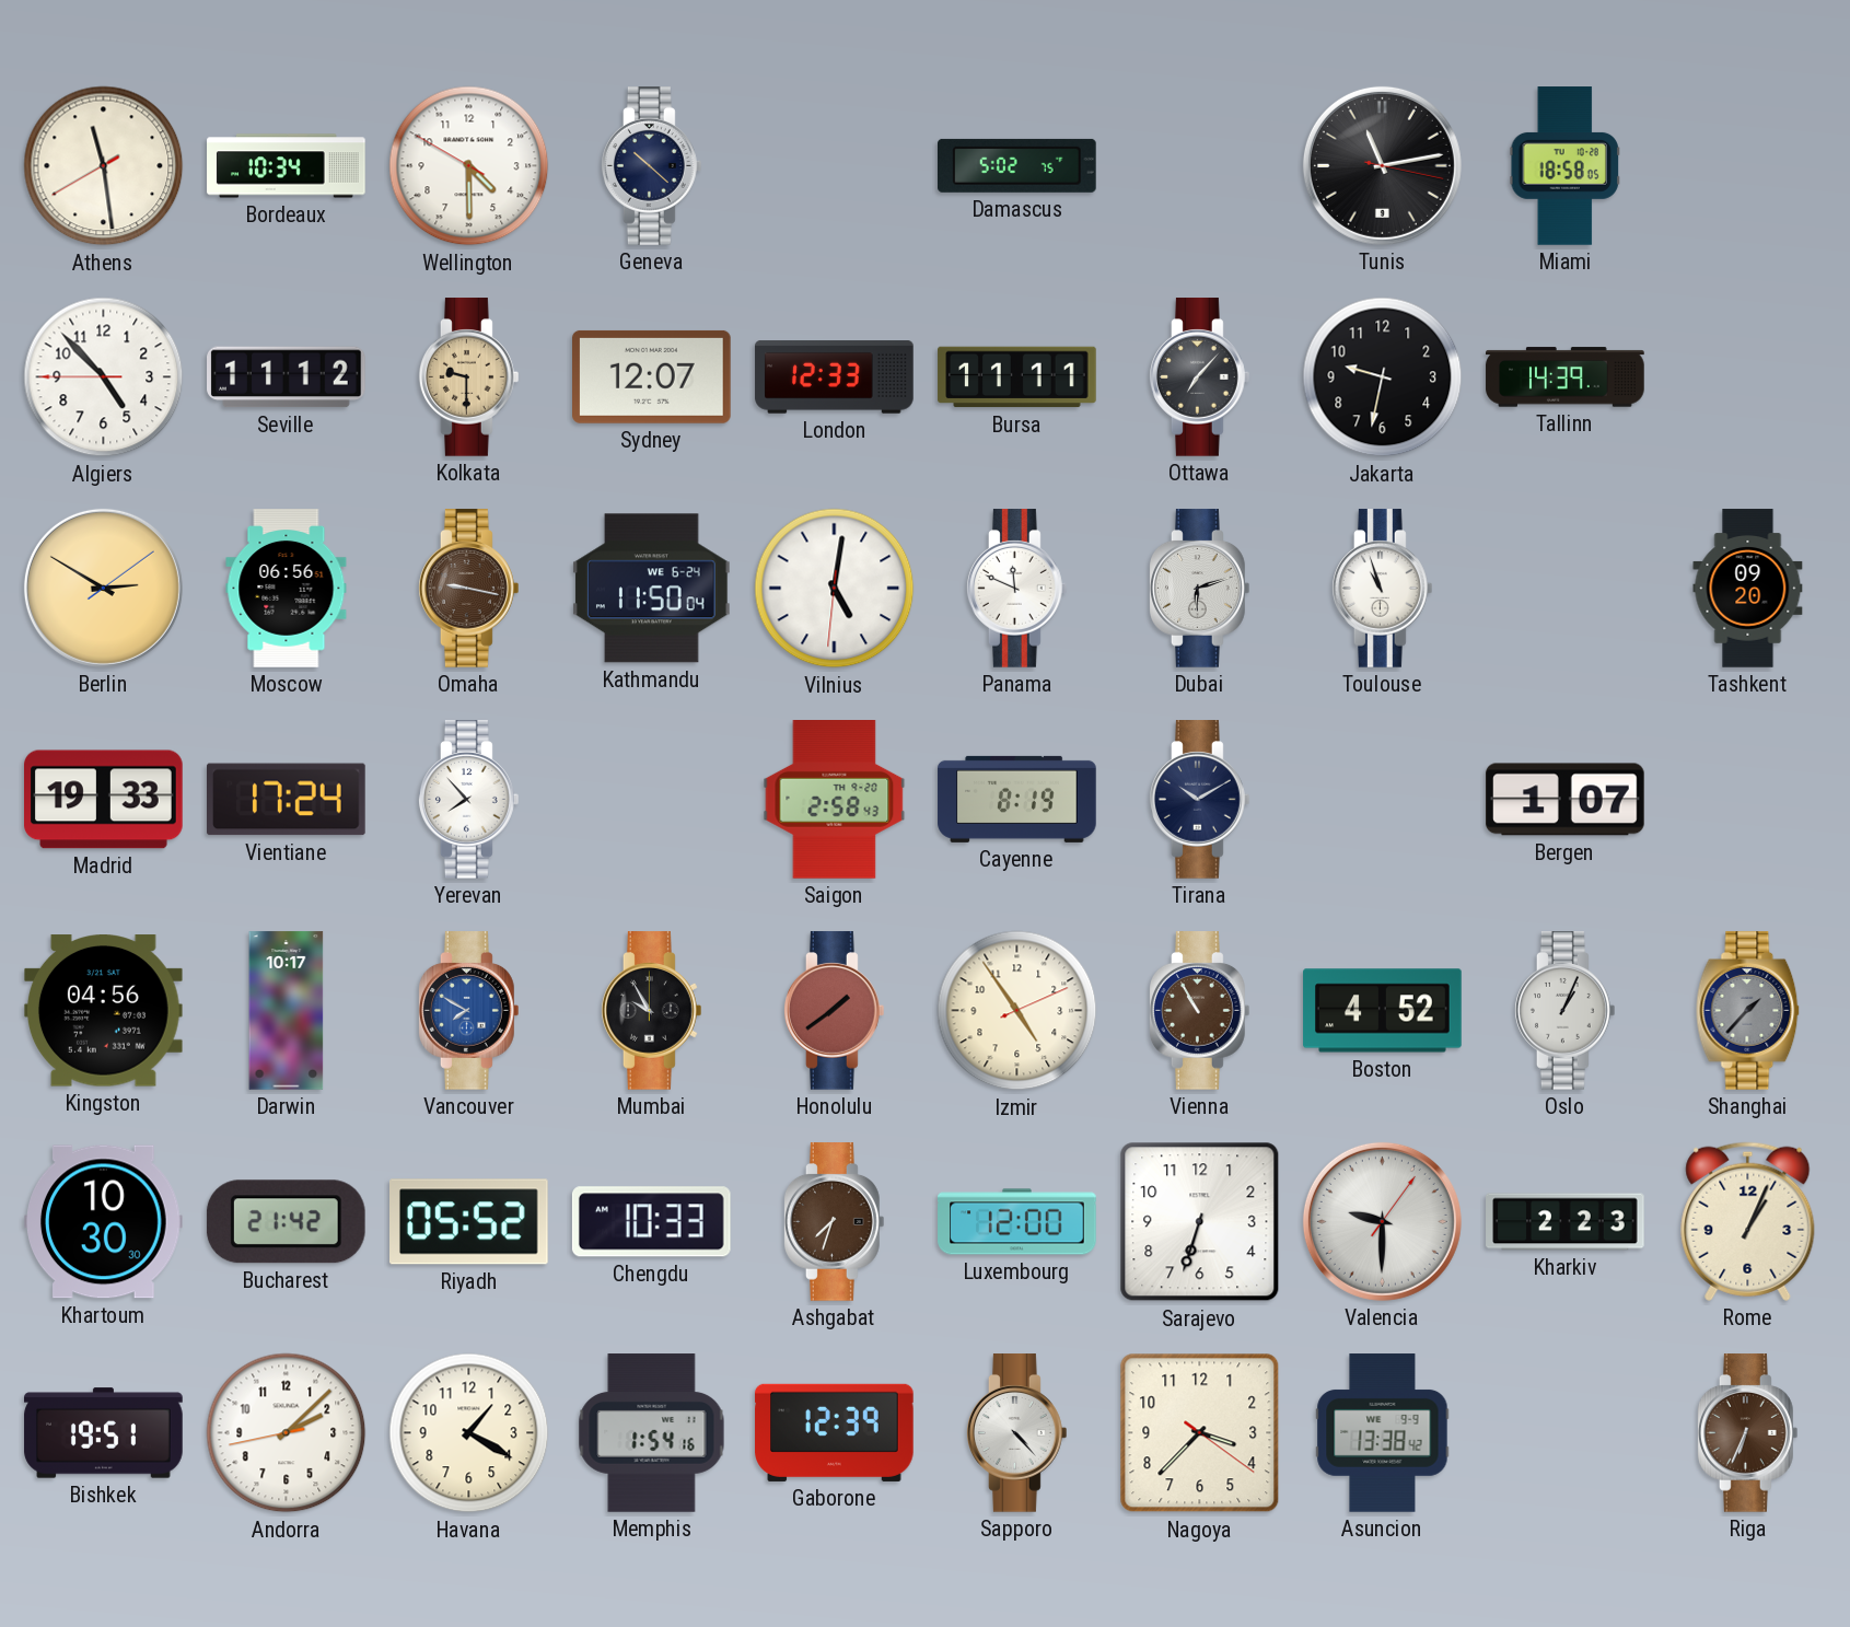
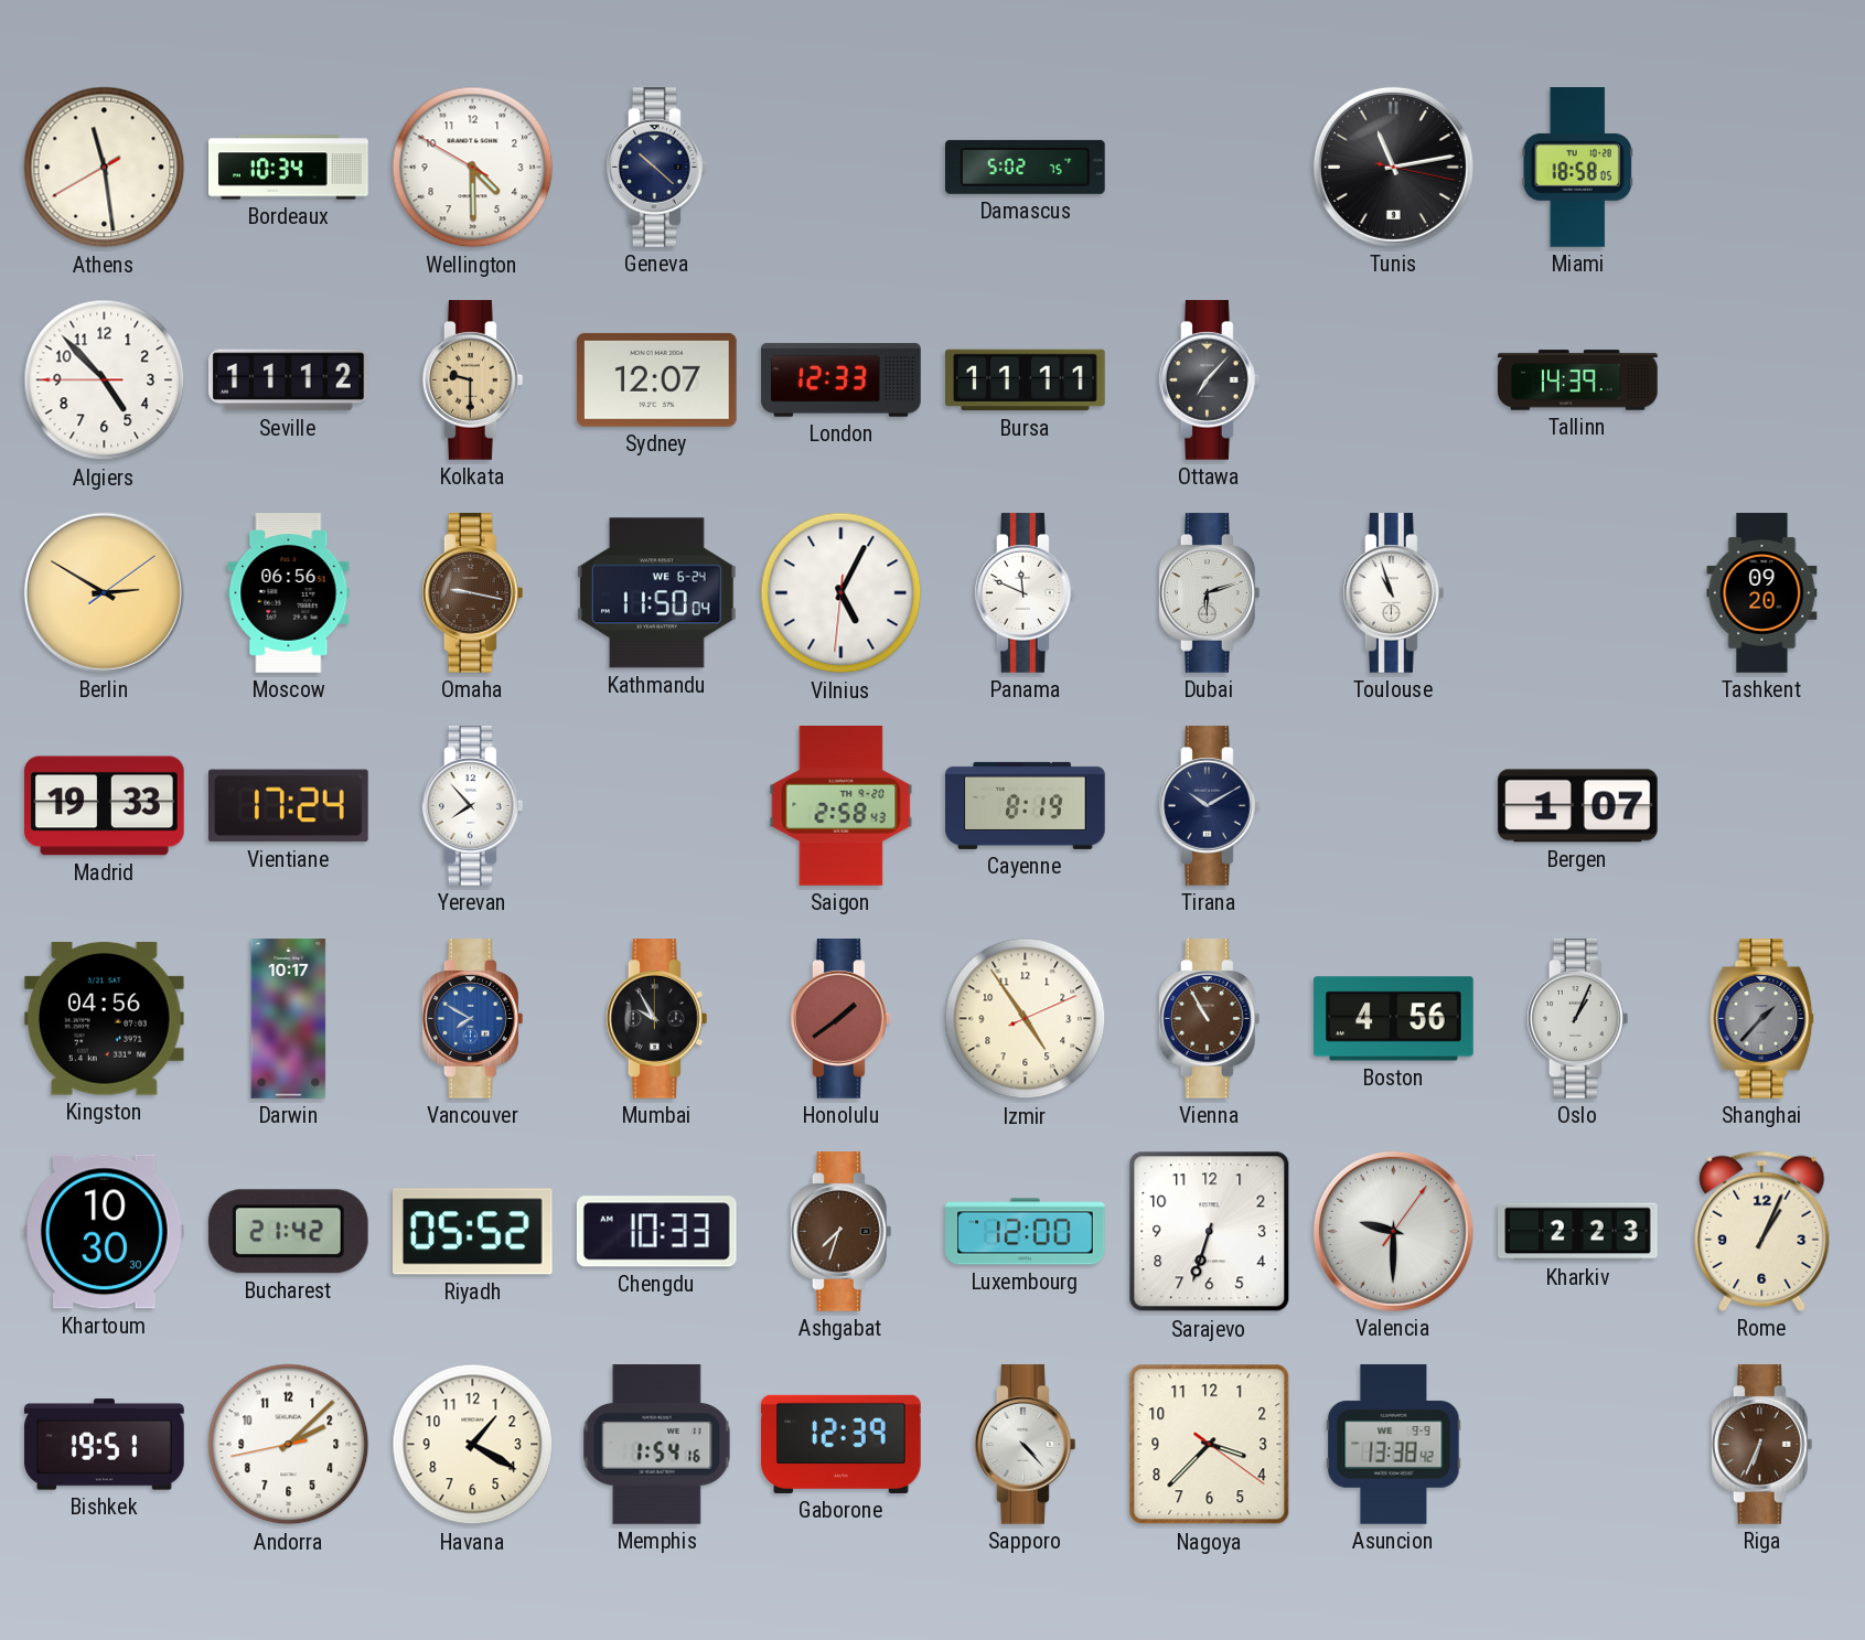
Jakarta: 9:32 -> none (1383, 377)
Vilnius: 5:01 -> 5:04 (842, 593)
Boston: 4:52 -> 4:56 (1394, 1019)
